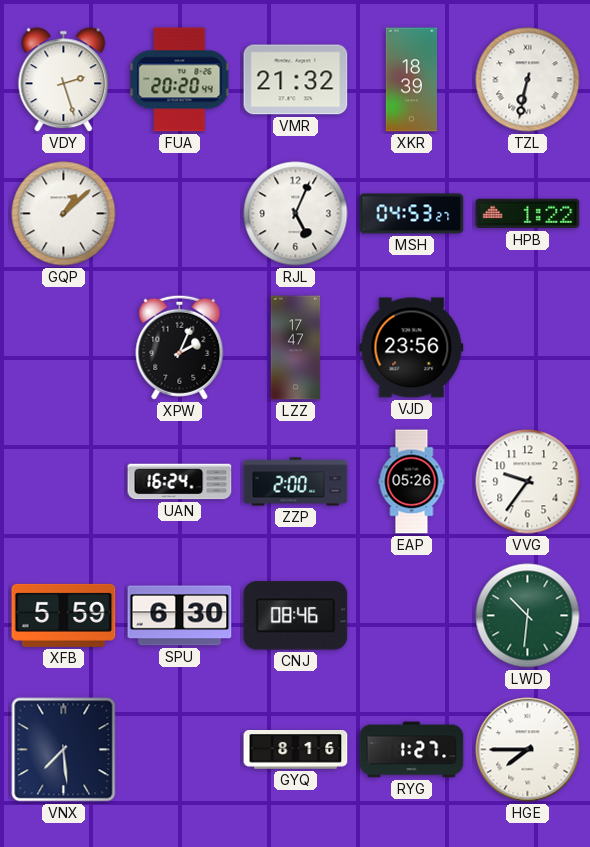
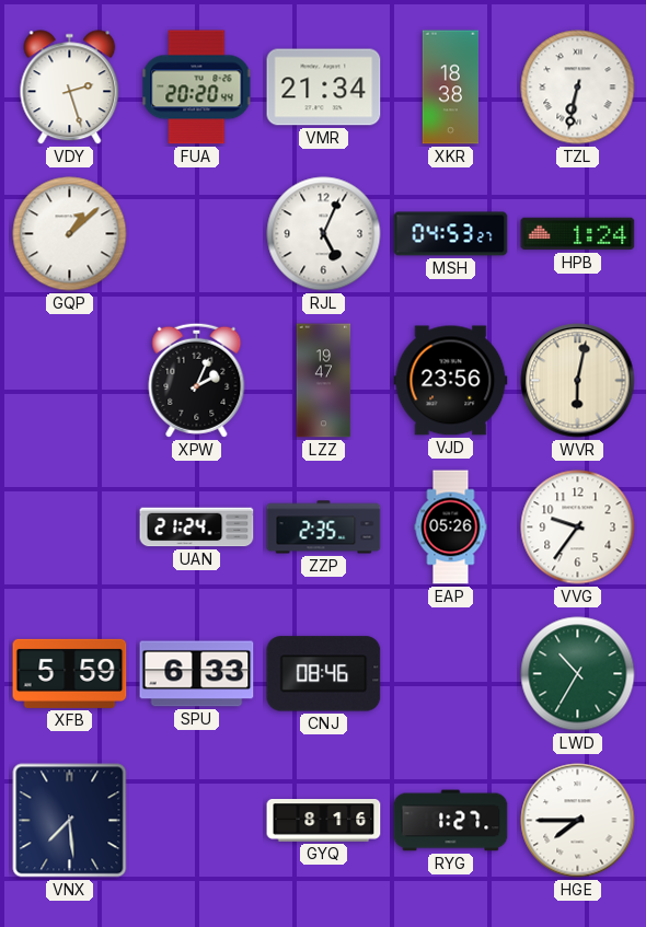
VMR: 21:32 -> 21:34 (324, 88)
XKR: 18:39 -> 18:38 (450, 88)
HPB: 1:22 -> 1:24 (578, 234)
LZZ: 17:47 -> 19:47 (324, 381)
WVR: none -> 6:02 (578, 381)
UAN: 16:24 -> 21:24 (197, 528)
ZZP: 2:00 -> 2:35 (324, 528)
SPU: 6:30 -> 6:33 (197, 674)
LWD: 10:31 -> 10:35 (578, 674)
